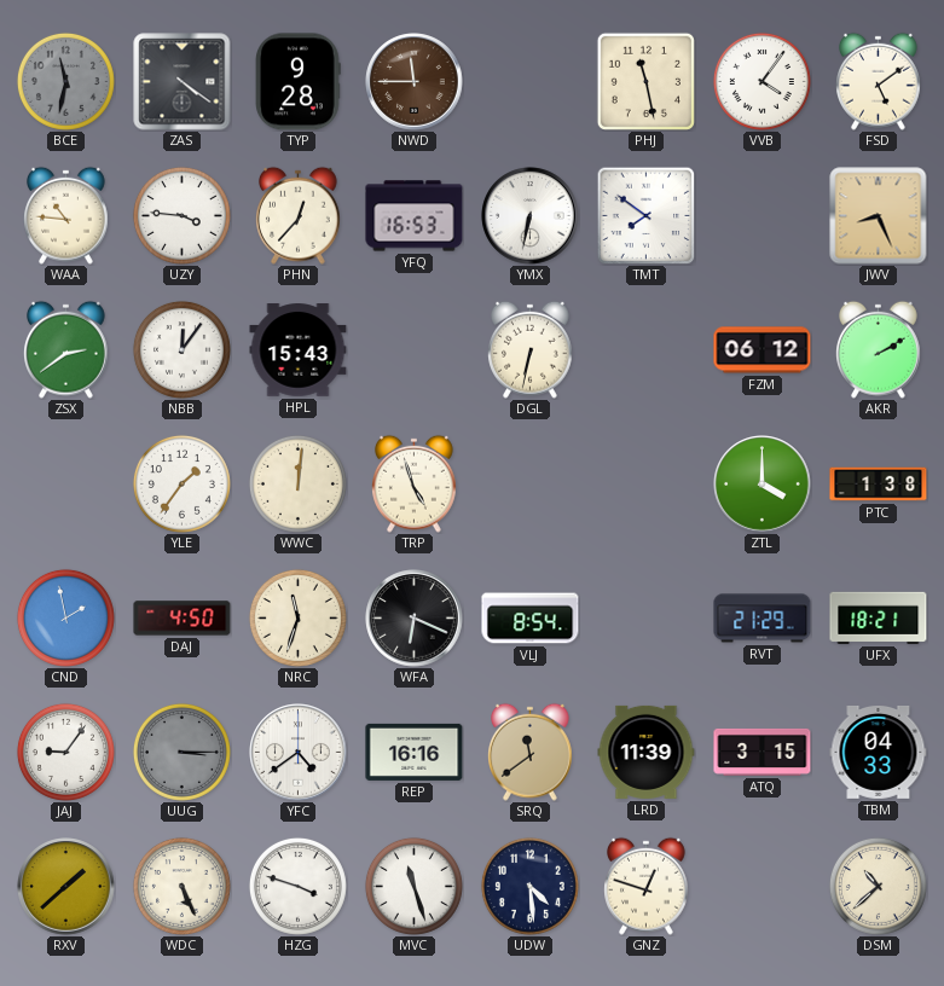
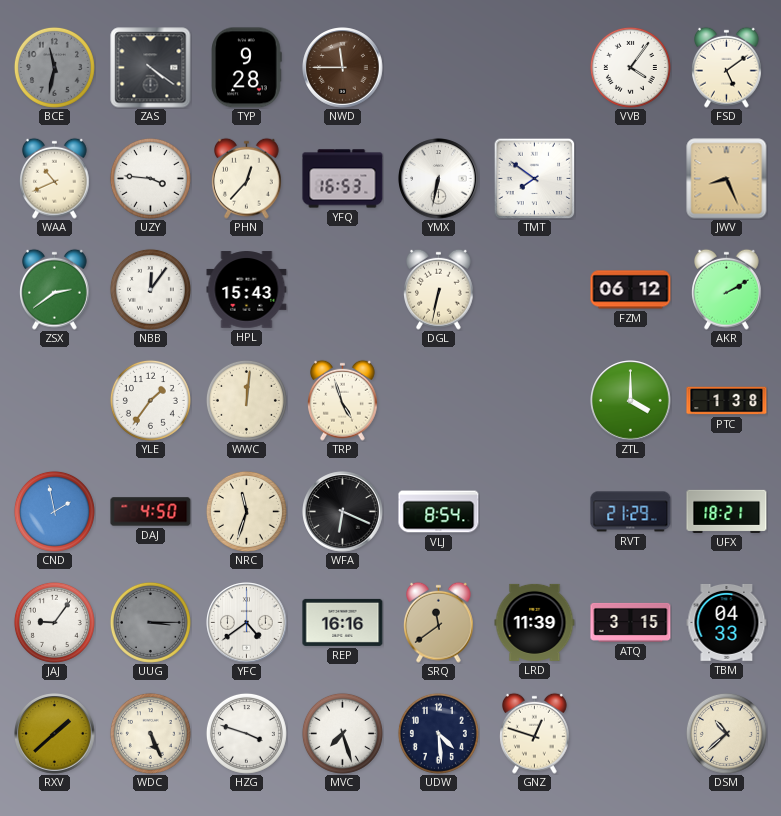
PHJ: 11:28 -> none (645, 81)
WAA: 10:46 -> 10:41 (55, 178)
MVC: 11:27 -> 7:27 (342, 733)
